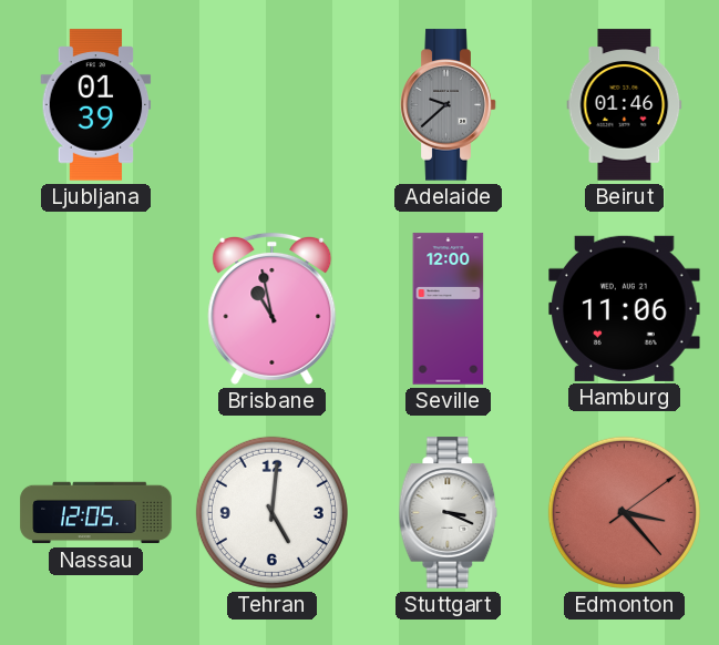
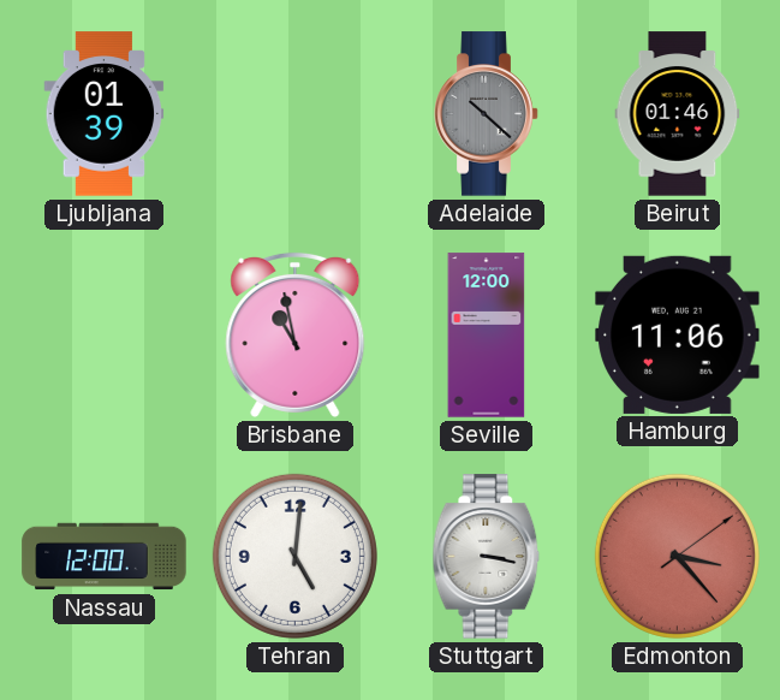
Adelaide: 9:38 -> 10:22 (487, 114)
Nassau: 12:05 -> 12:00 (105, 557)
Stuttgart: 3:19 -> 3:17 (487, 557)
